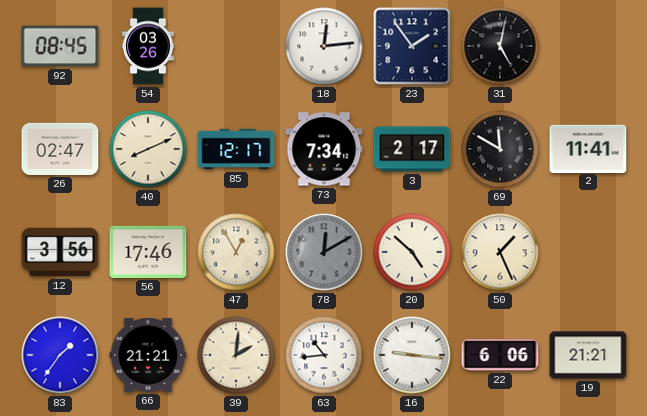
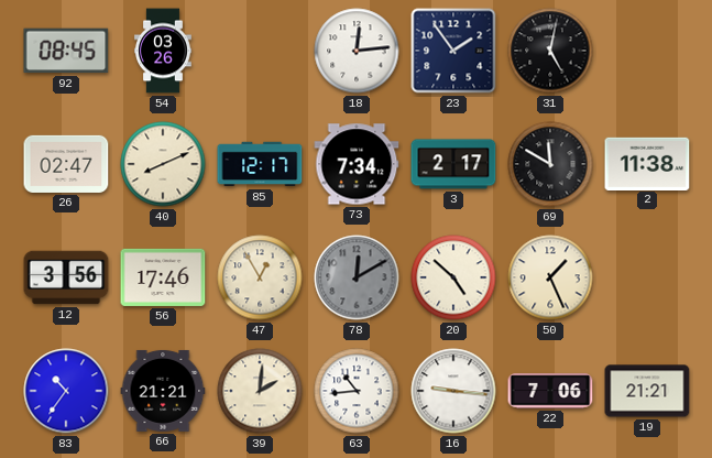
2: 11:41 -> 11:38 (647, 163)
83: 1:36 -> 10:36 (66, 391)
22: 6:06 -> 7:06 (550, 391)
